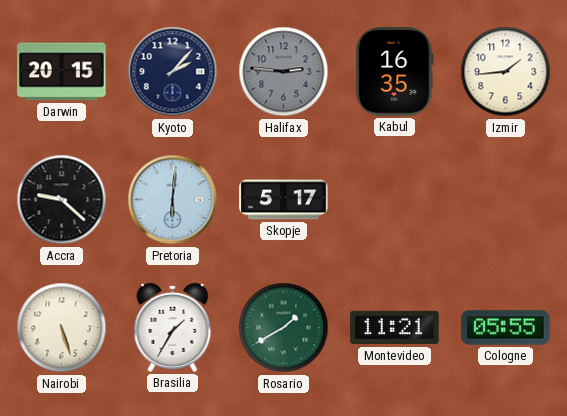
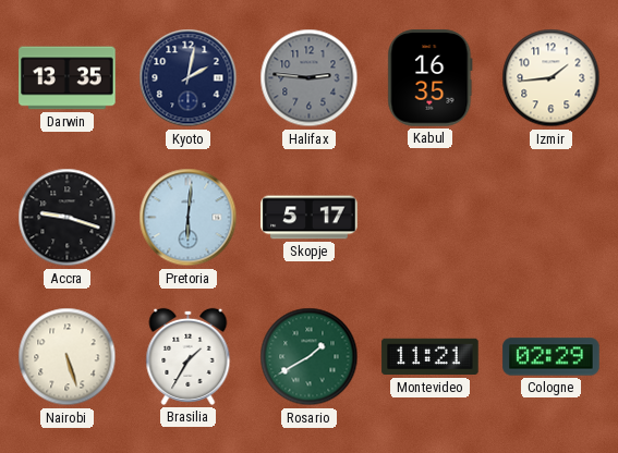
Darwin: 20:15 -> 13:35 (68, 78)
Kyoto: 2:07 -> 2:02 (189, 78)
Accra: 9:22 -> 9:18 (68, 218)
Cologne: 05:55 -> 02:29 (552, 357)
